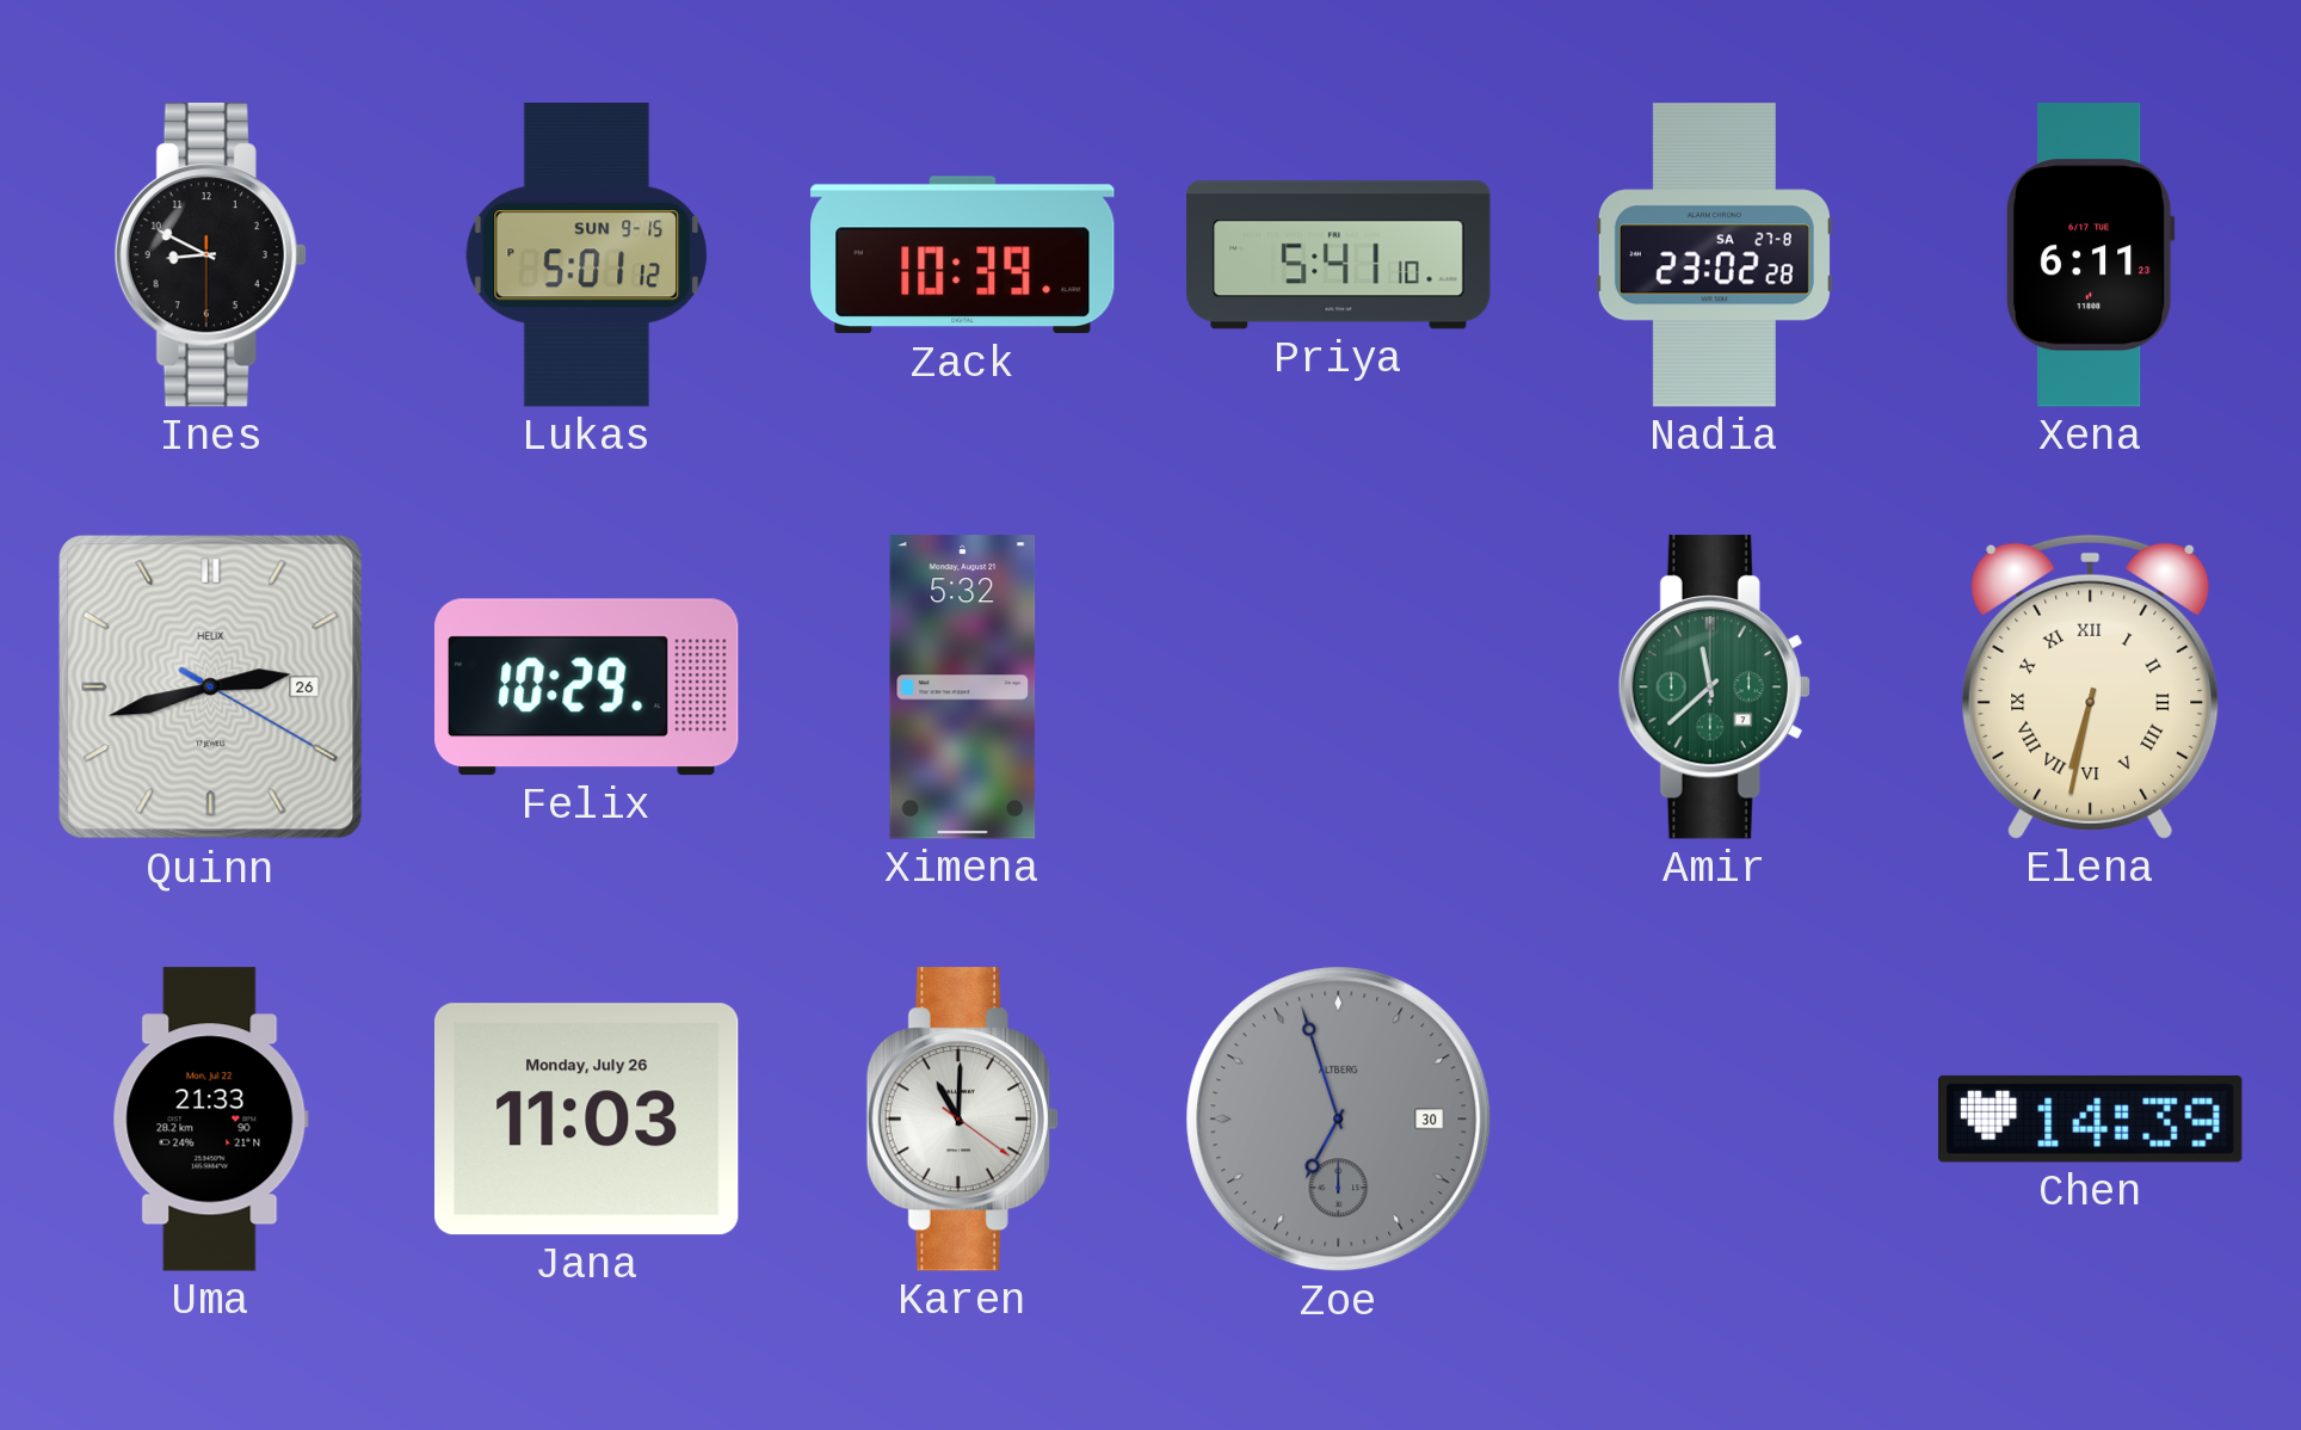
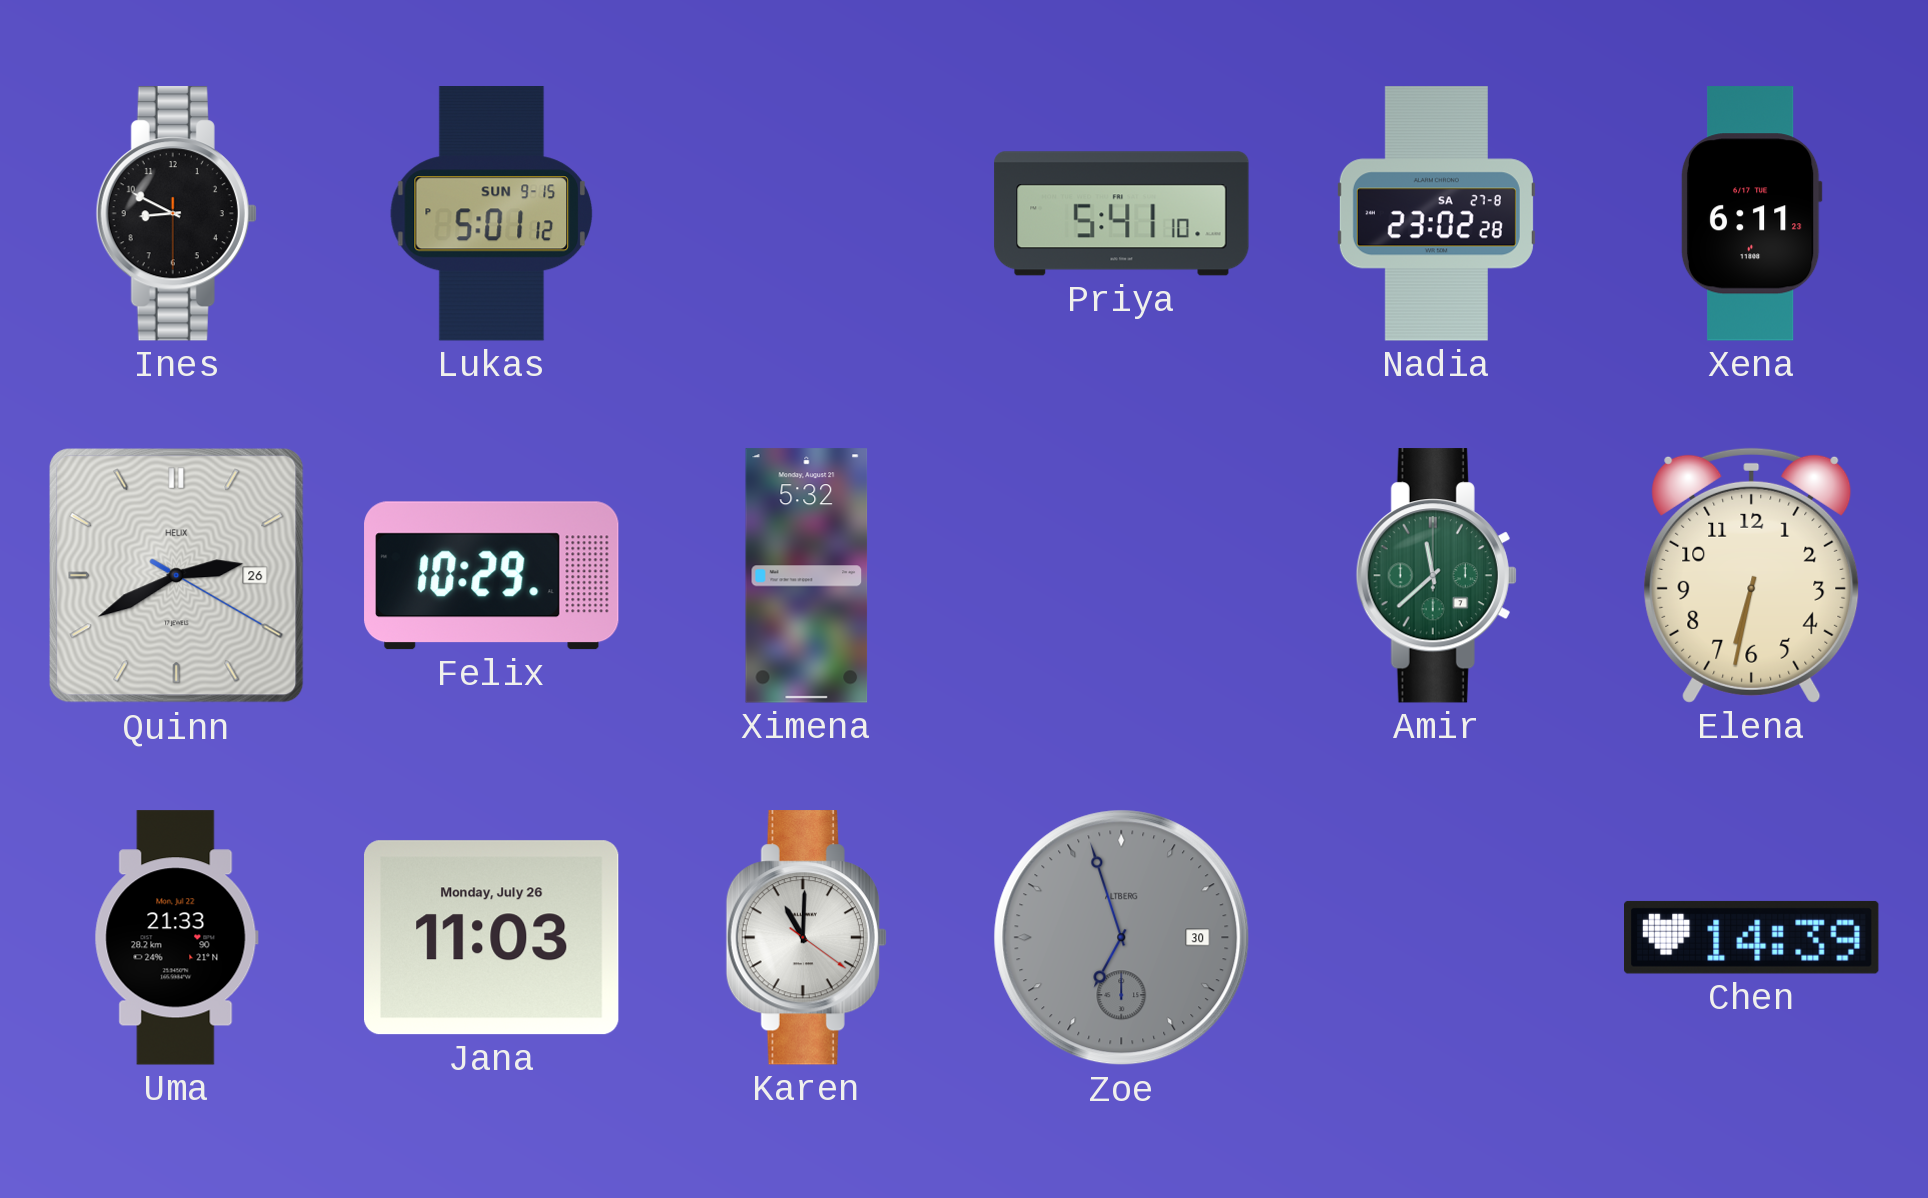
Zack: 10:39 -> none (963, 255)
Quinn: 2:42 -> 2:40 (177, 576)
Elena numerals: Roman -> Arabic (1752, 575)
